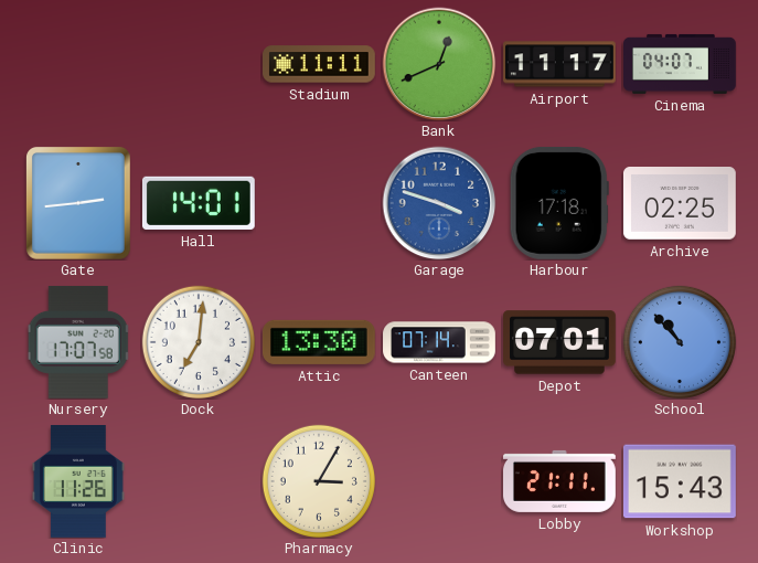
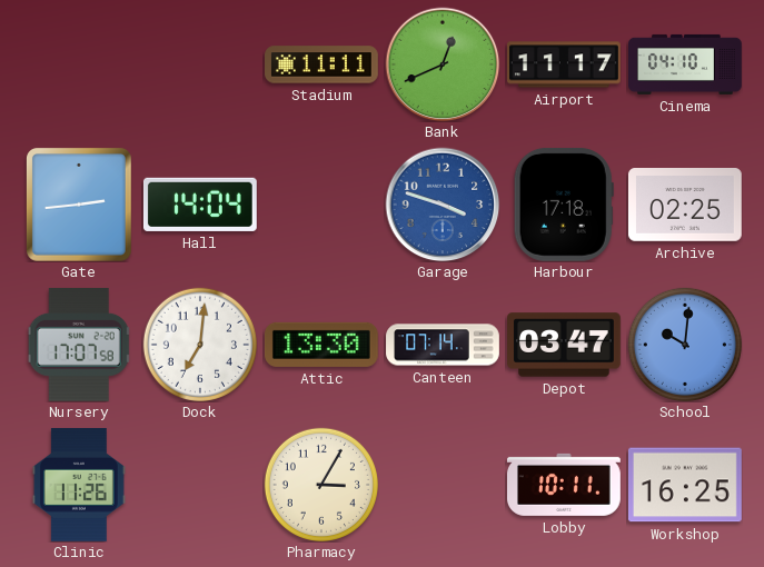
Cinema: 04:07 -> 04:10 (686, 64)
Hall: 14:01 -> 14:04 (200, 205)
Depot: 07:01 -> 03:47 (565, 345)
School: 10:53 -> 10:01 (685, 345)
Lobby: 21:11 -> 10:11 (565, 485)
Workshop: 15:43 -> 16:25 (685, 485)
